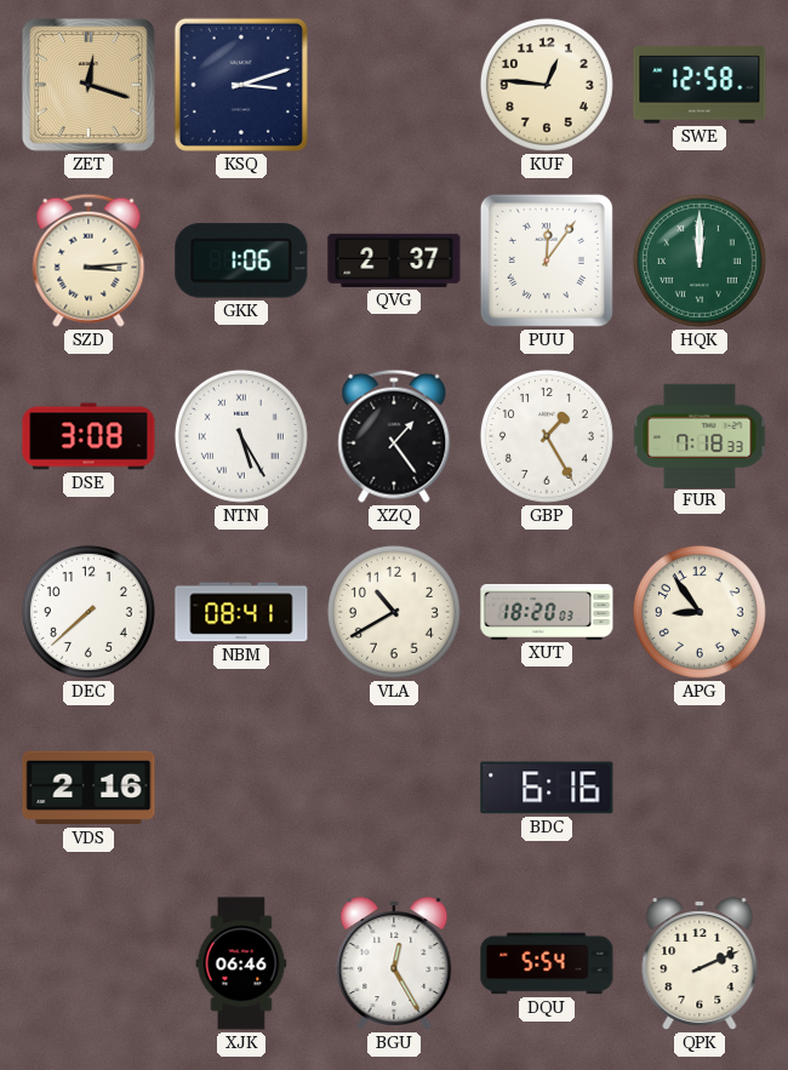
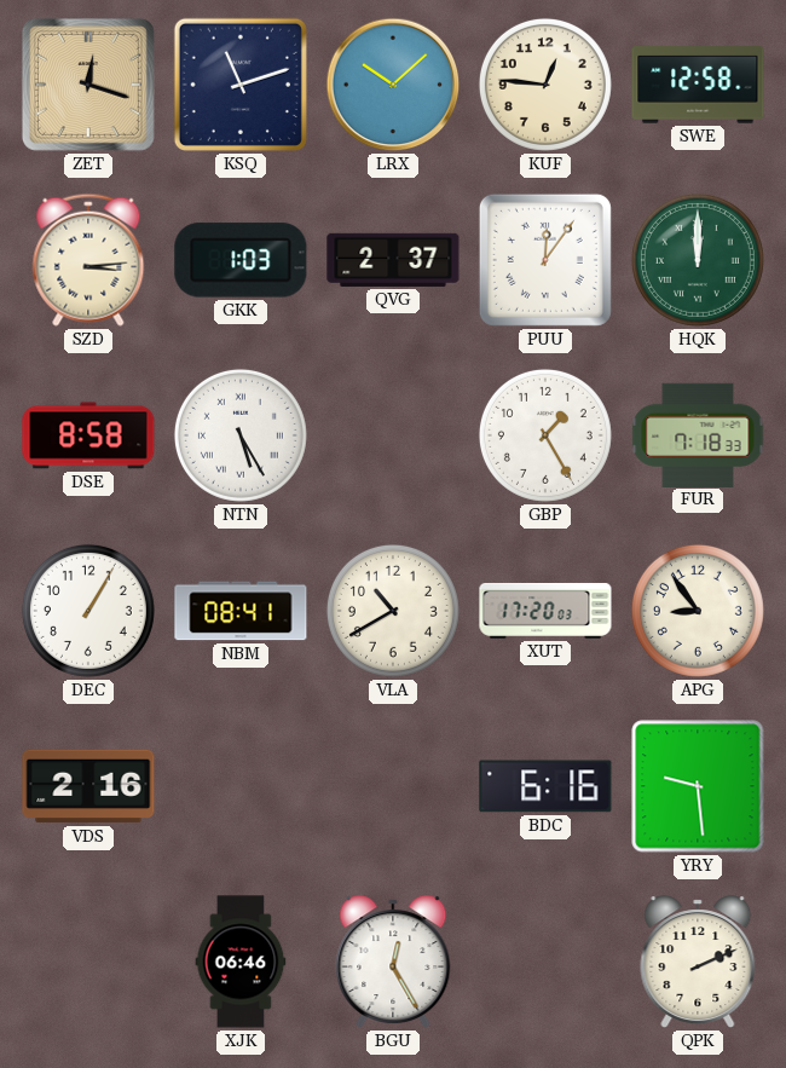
KSQ: 3:12 -> 11:12 (241, 85)
LRX: none -> 10:08 (393, 85)
GKK: 1:06 -> 1:03 (241, 260)
DSE: 3:08 -> 8:58 (88, 435)
XZQ: 1:24 -> none (394, 436)
DEC: 7:38 -> 1:05 (88, 611)
XUT: 18:20 -> 17:20 (545, 611)
YRY: none -> 9:29 (698, 786)
DQU: 5:54 -> none (547, 963)
